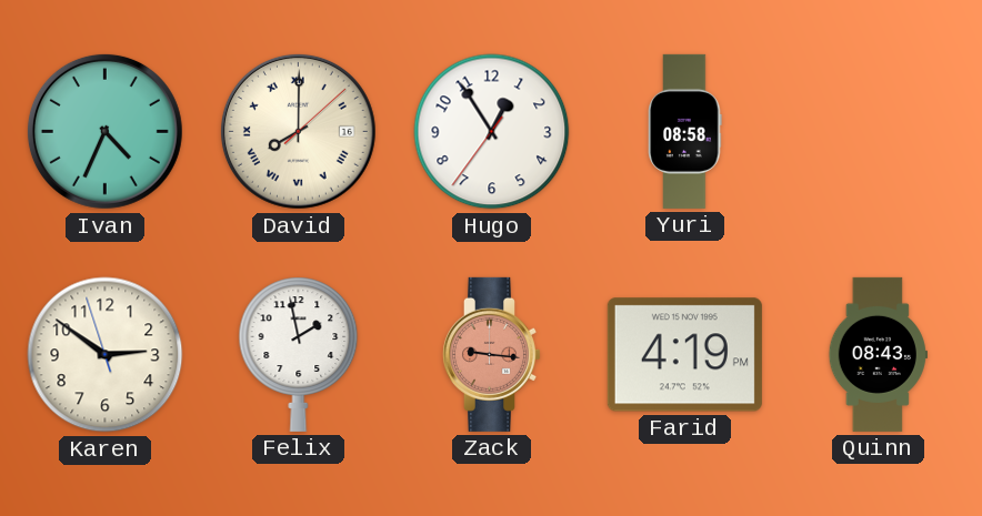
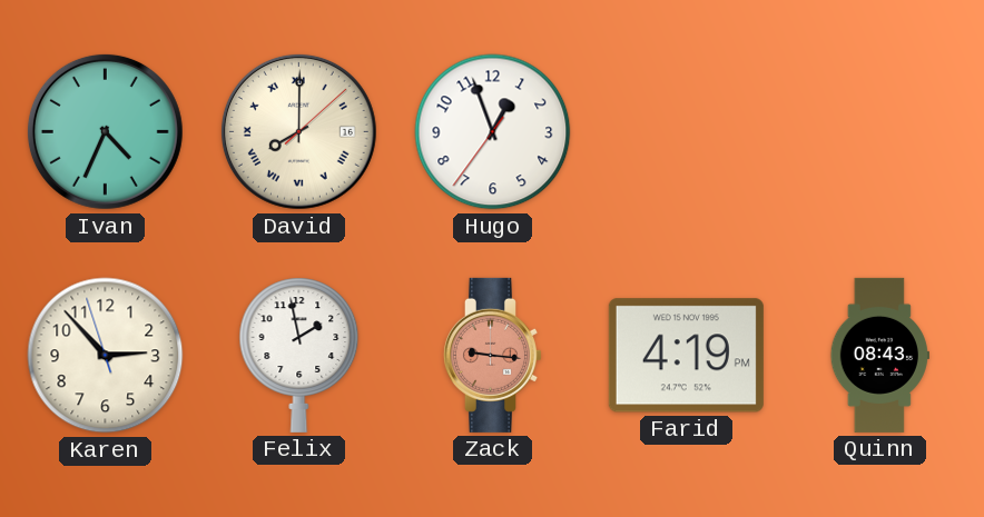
Hugo: 12:54 -> 12:56 (493, 132)
Yuri: 08:58 -> none (685, 131)
Karen: 2:50 -> 2:52 (106, 356)
